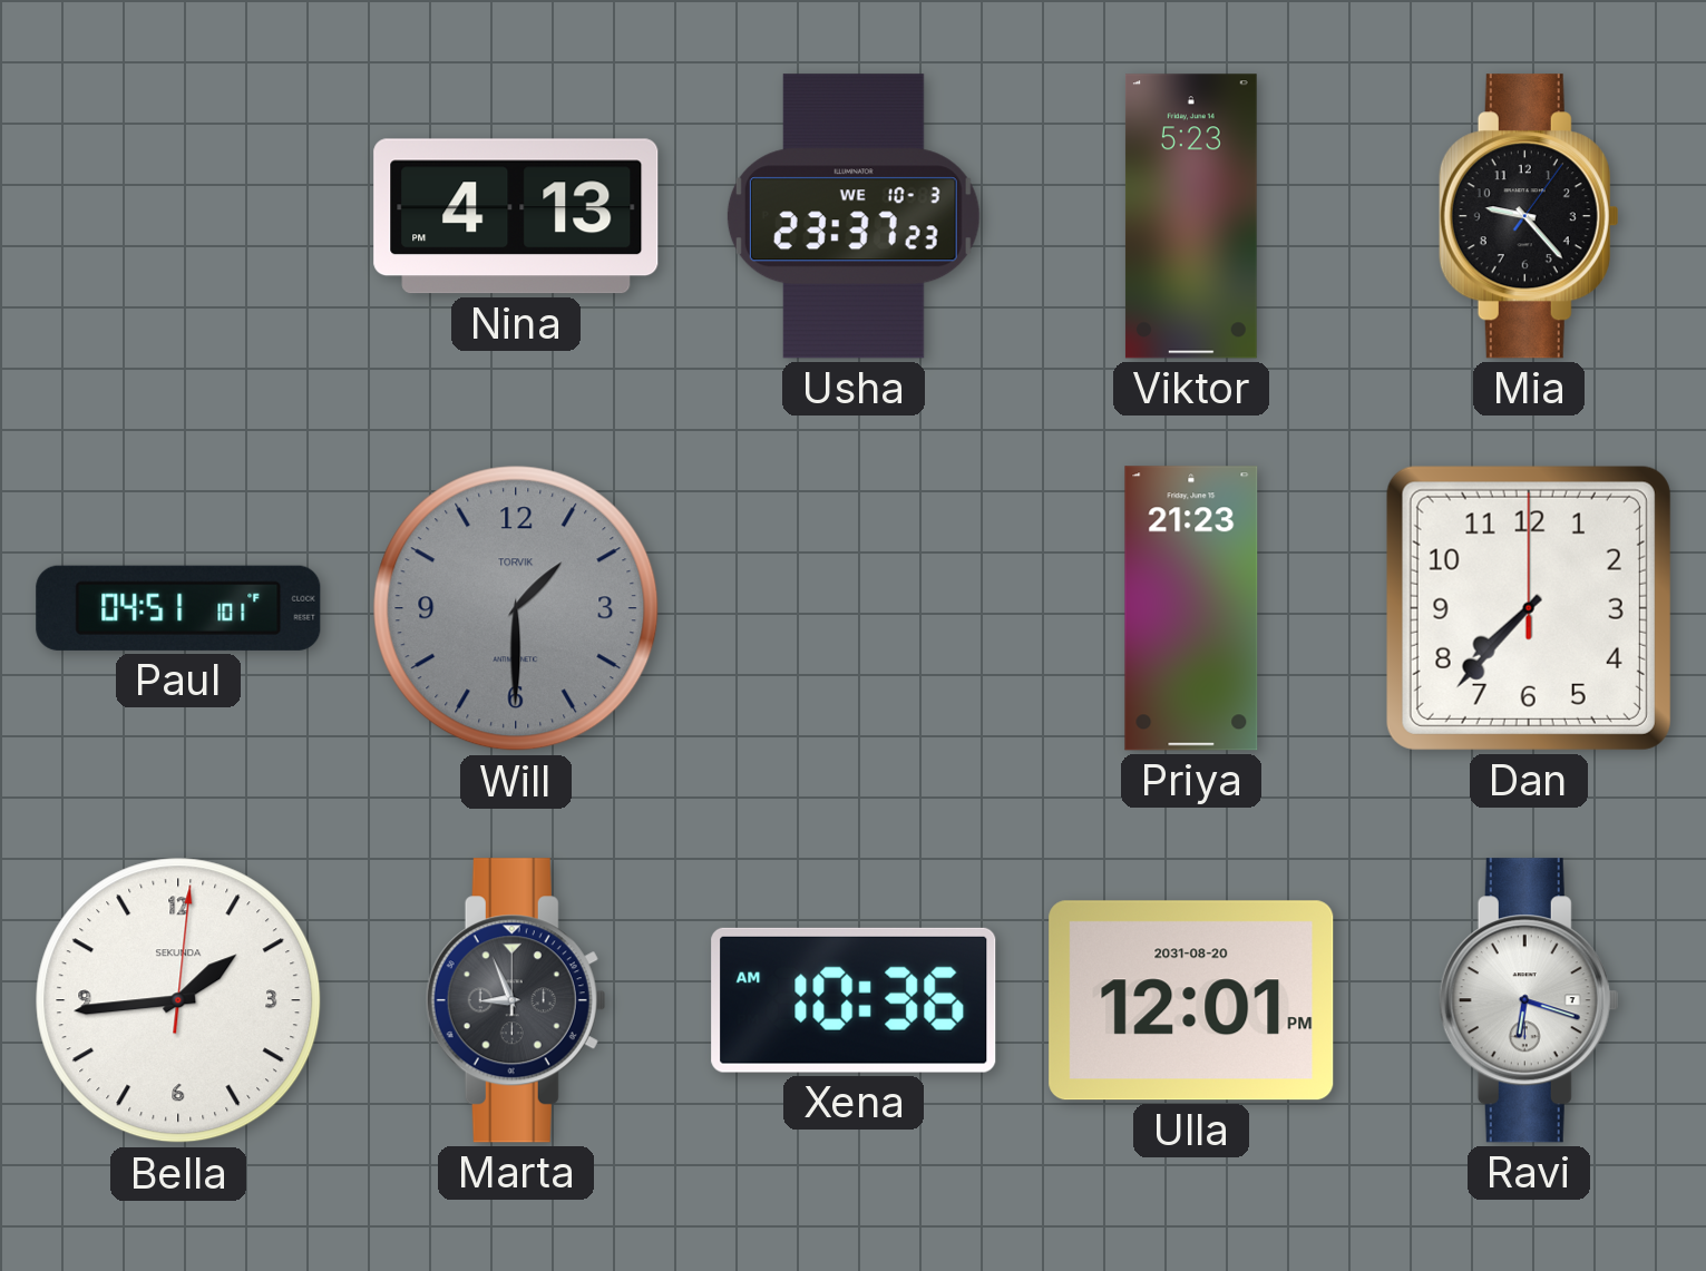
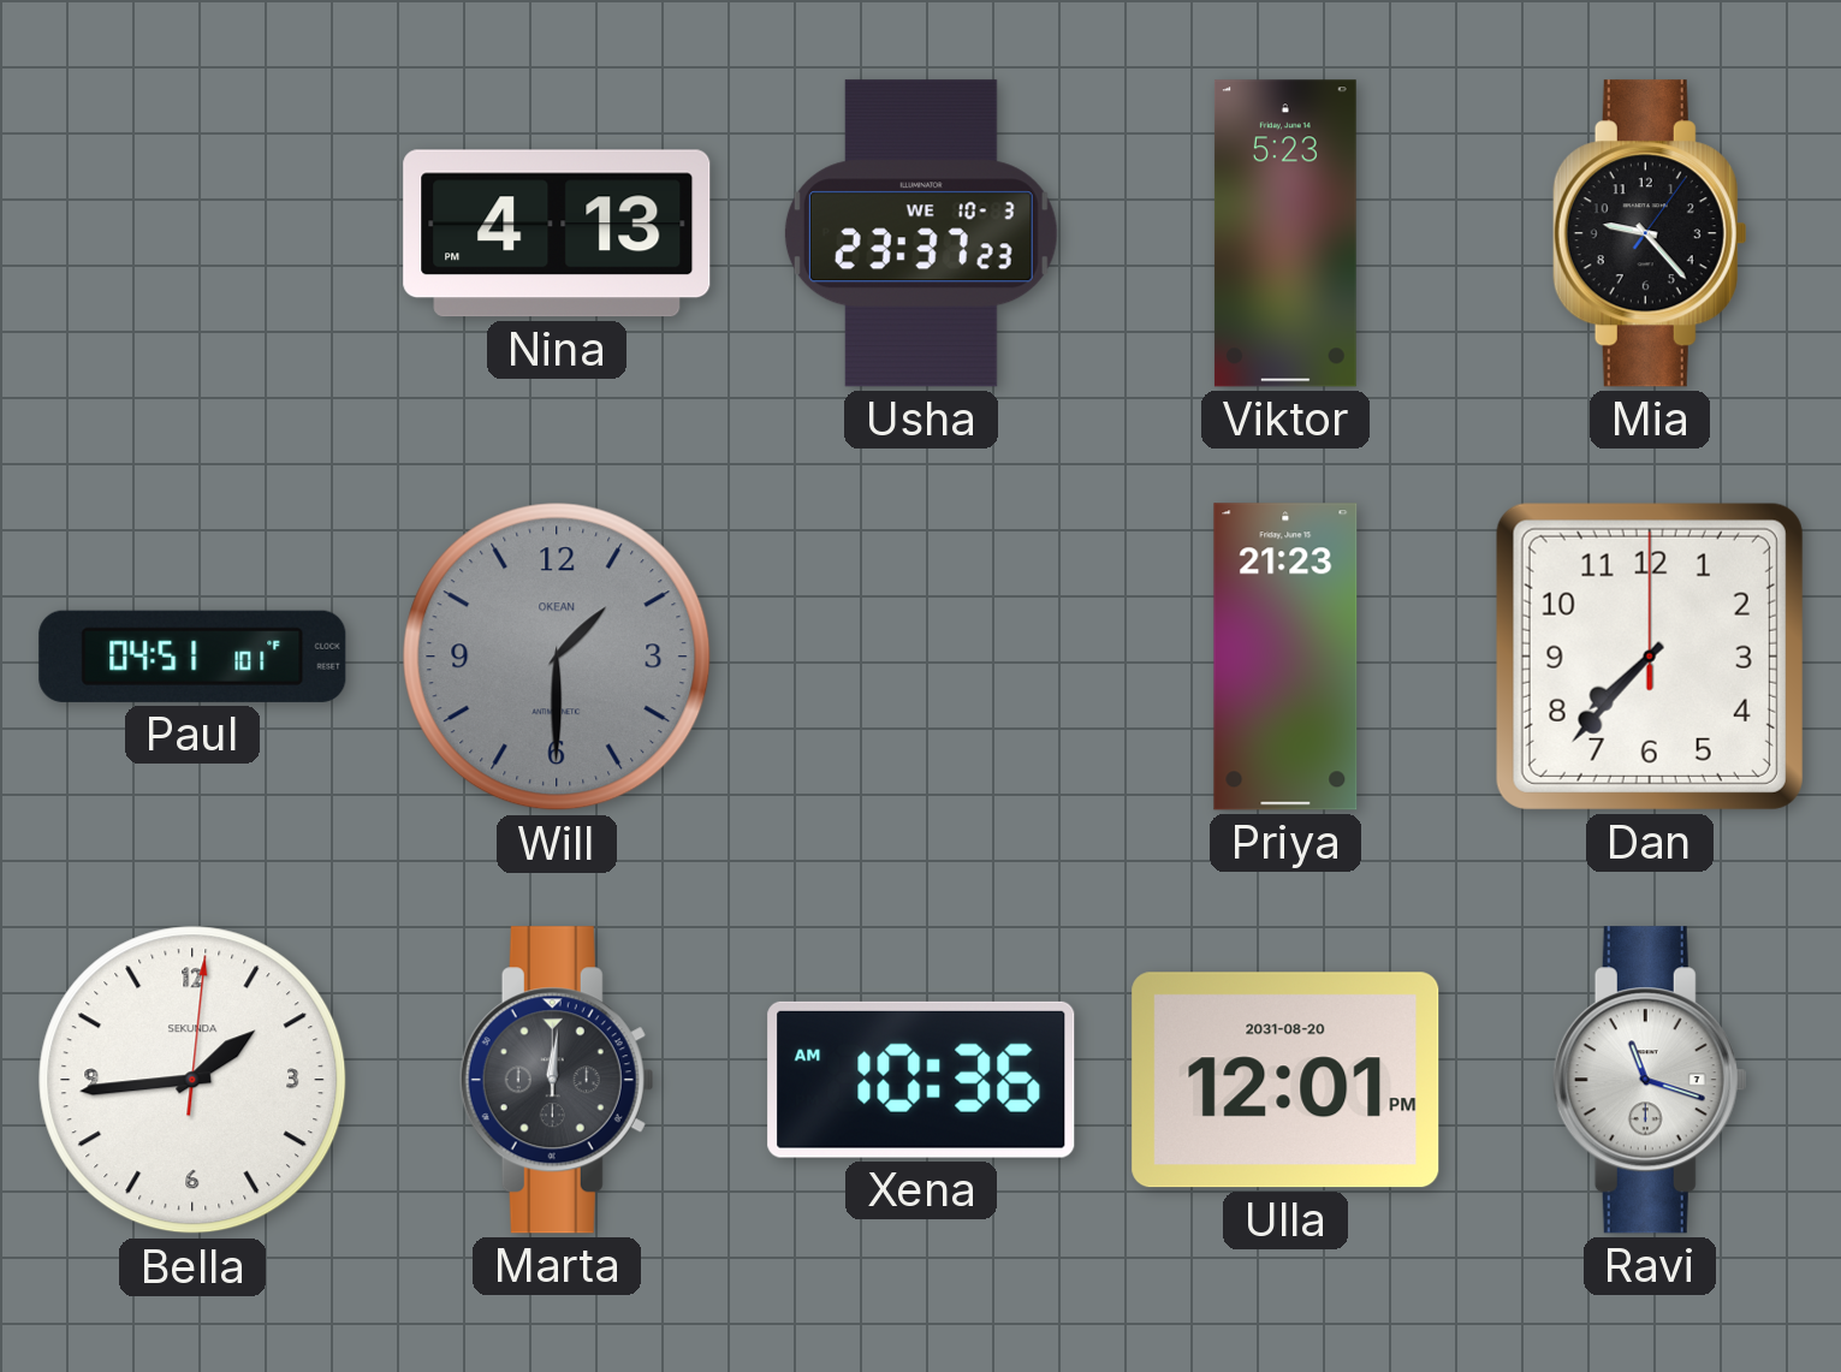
Will brand: TORVIK -> OKEAN (557, 657)
Marta: 8:56 -> 12:01 (557, 1080)
Ravi: 6:18 -> 11:18 (1650, 1080)
